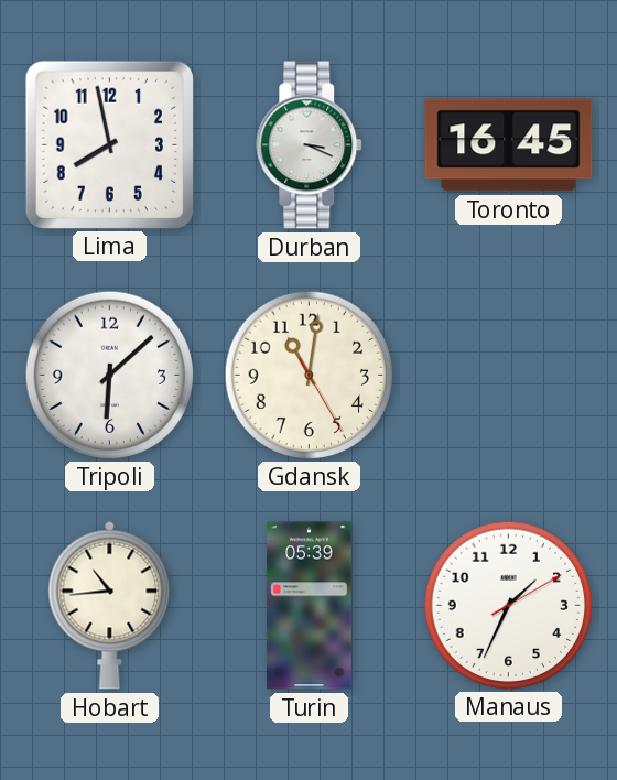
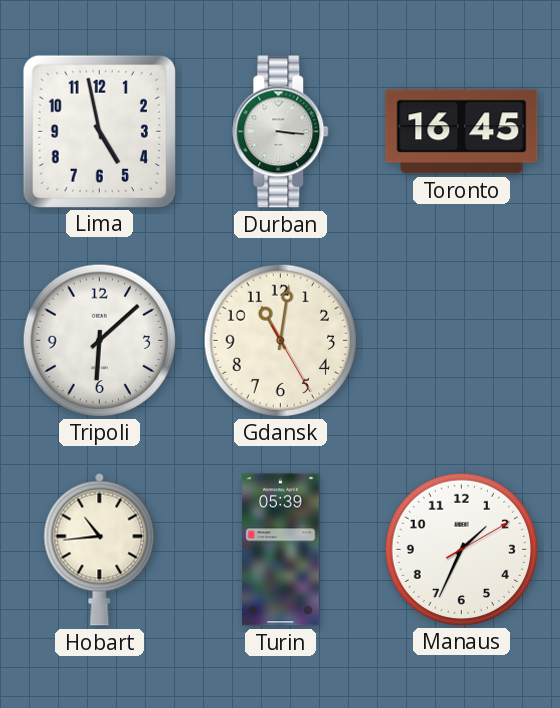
Lima: 7:58 -> 4:58 (99, 131)
Durban: 3:19 -> 3:16 (281, 132)
